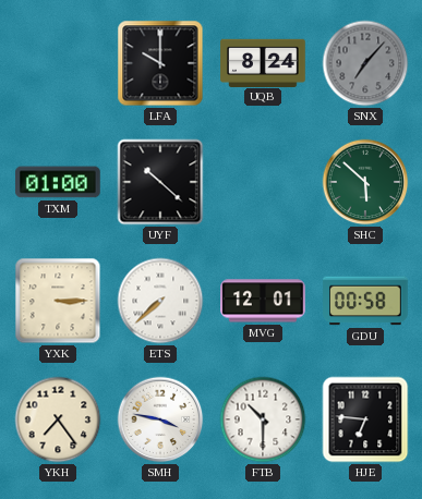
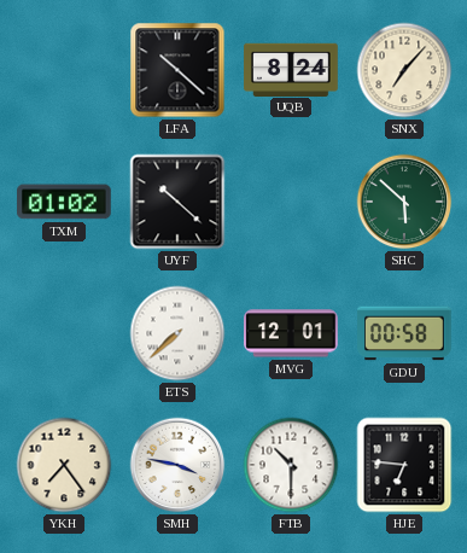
LFA: 10:00 -> 10:22 (177, 70)
SNX dial: grey -> cream (404, 70)
TXM: 01:00 -> 01:02 (65, 202)
YXK: 3:15 -> none (58, 301)
